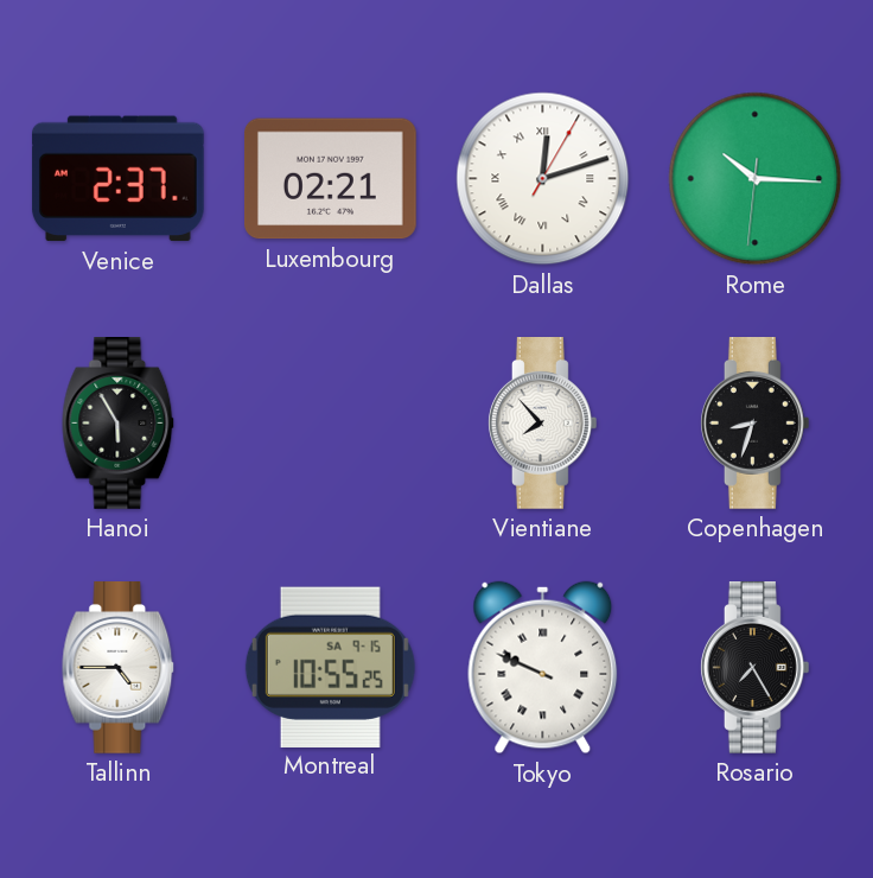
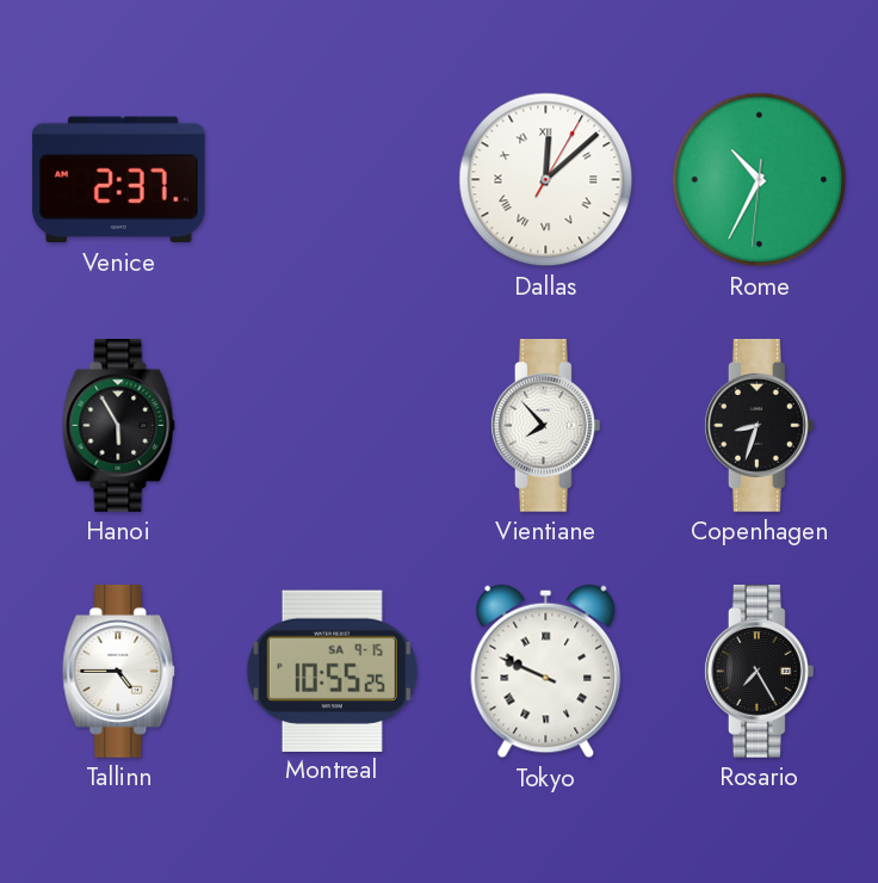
Luxembourg: 02:21 -> none (331, 179)
Dallas: 12:12 -> 12:08 (546, 180)
Rome: 10:15 -> 10:34 (760, 180)
